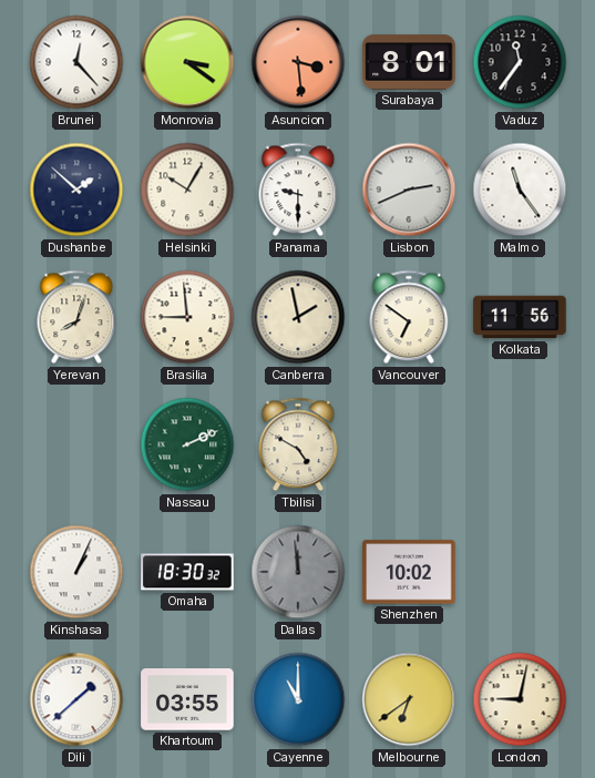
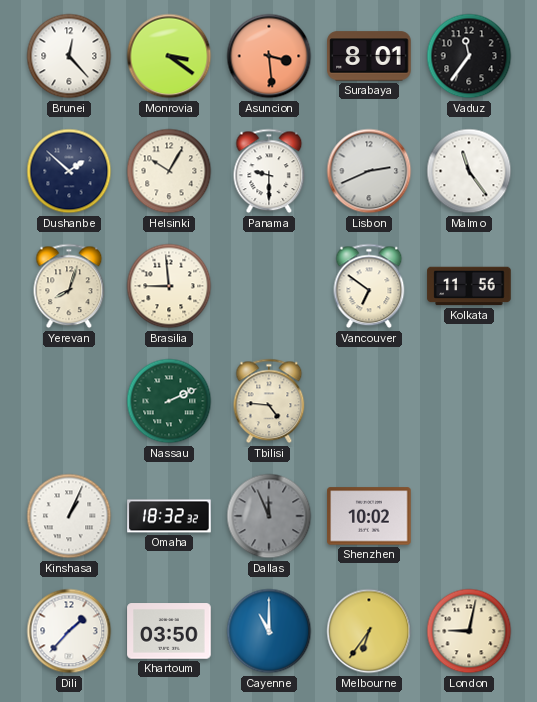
Canberra: 1:58 -> none (298, 317)
Tbilisi: 4:50 -> 4:46 (269, 401)
Omaha: 18:30 -> 18:32 (169, 516)
Dallas: 11:59 -> 11:56 (269, 516)
Dili: 1:38 -> 1:37 (69, 631)
Khartoum: 03:55 -> 03:50 (169, 631)
Melbourne: 6:39 -> 6:36 (369, 631)
